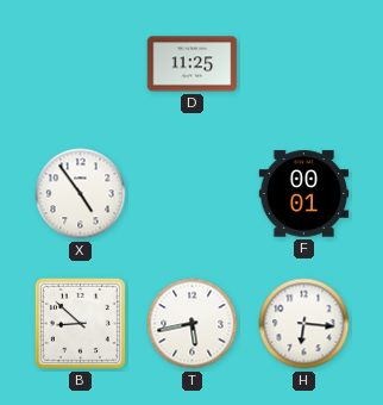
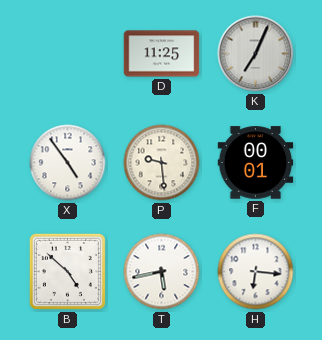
K: none -> 7:04 (256, 54)
P: none -> 9:29 (162, 163)
B: 8:52 -> 4:52 (67, 271)
